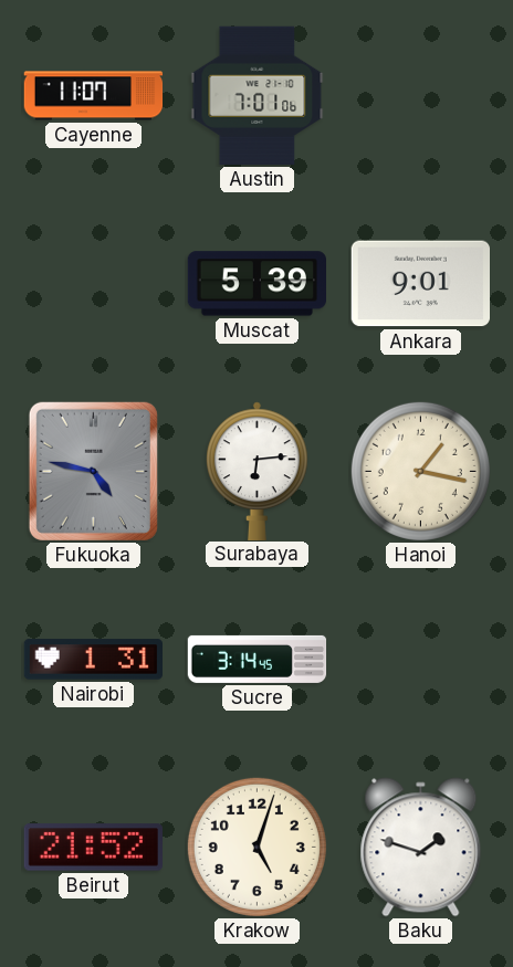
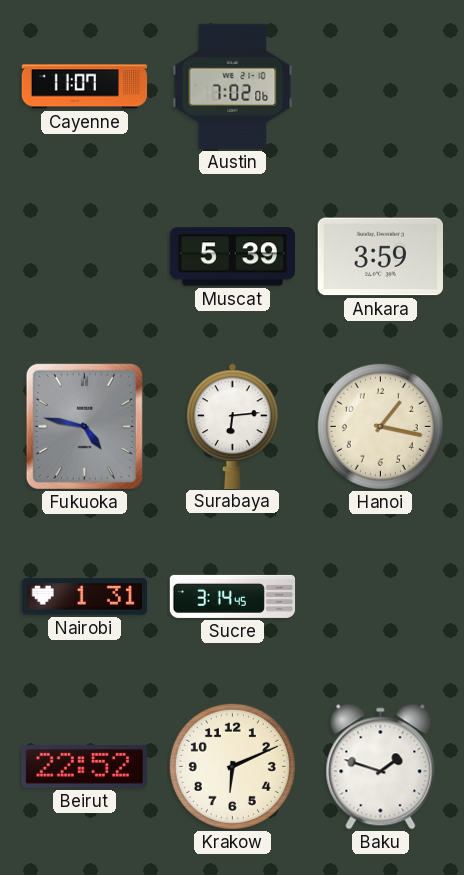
Austin: 7:01 -> 7:02 (233, 87)
Ankara: 9:01 -> 3:59 (380, 257)
Beirut: 21:52 -> 22:52 (84, 767)
Krakow: 5:03 -> 6:11 (232, 766)
